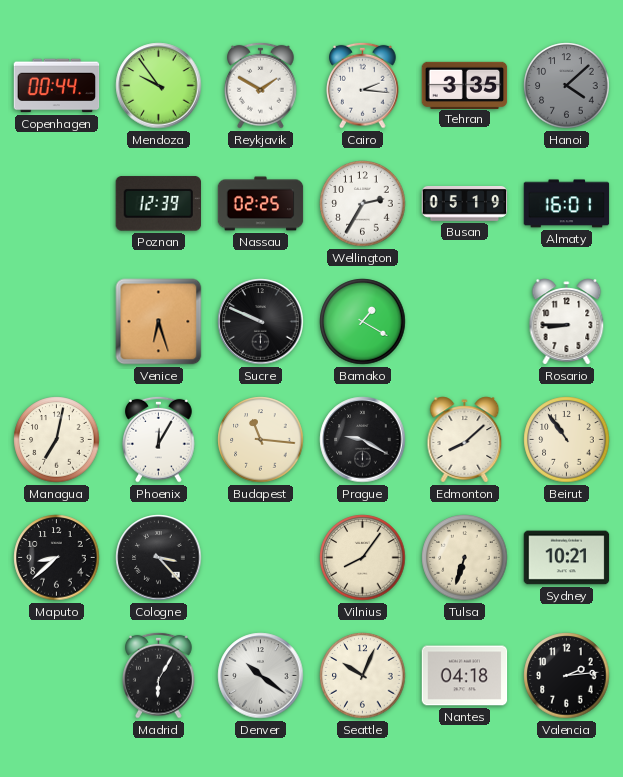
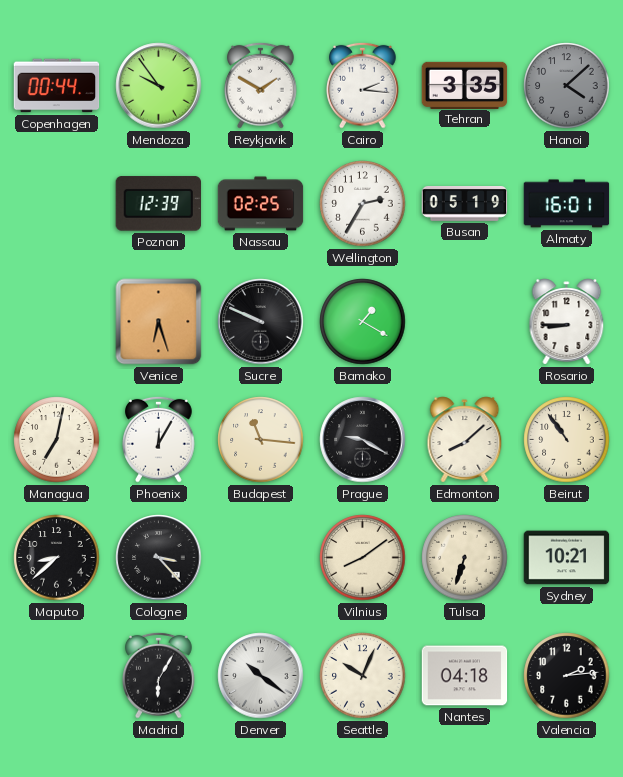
Vilnius: 8:06 -> 8:09 (363, 558)
